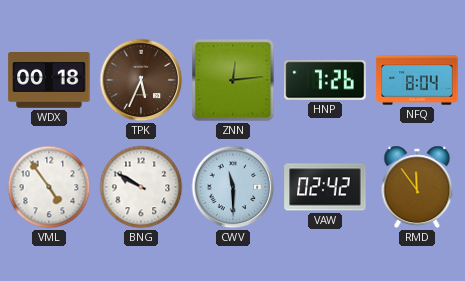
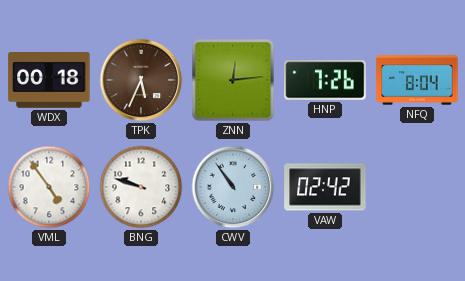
BNG: 9:50 -> 9:48 (141, 187)
CWV: 11:30 -> 10:54 (233, 187)
RMD: 11:54 -> none (417, 187)
